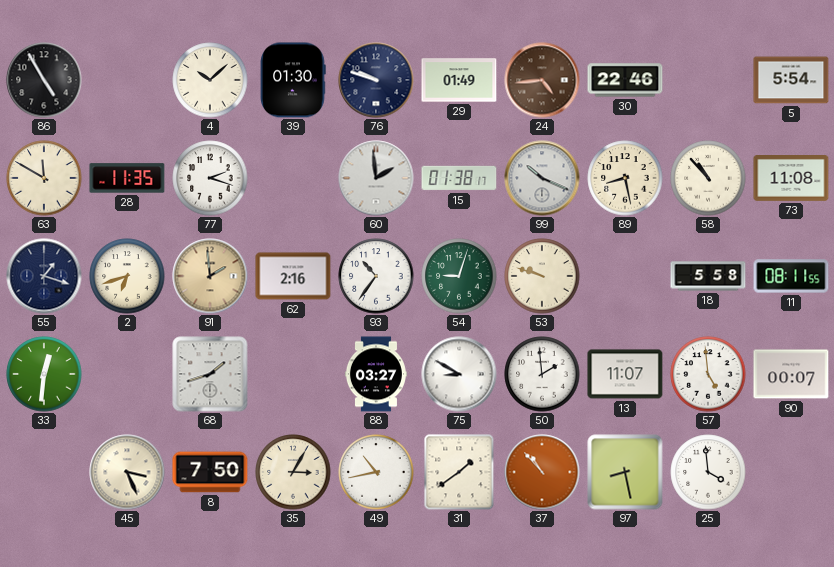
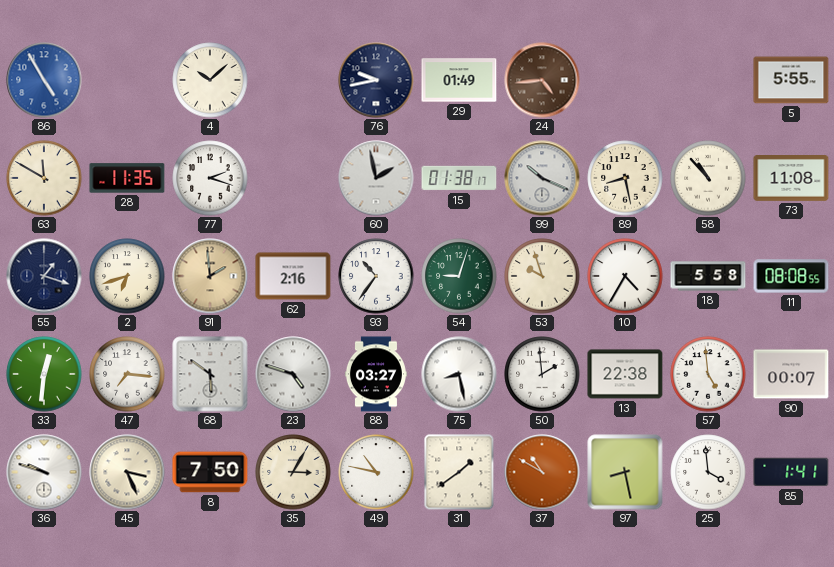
86 dial: black -> blue (44, 80)
39: 01:30 -> none (293, 80)
76: 9:48 -> 9:43 (376, 80)
30: 22:46 -> none (625, 80)
5: 5:54 -> 5:55 (791, 80)
60: 1:59 -> 1:58 (376, 178)
53: 9:48 -> 9:57 (542, 276)
10: none -> 4:35 (625, 276)
11: 08:11 -> 08:08 (791, 276)
47: none -> 7:16 (127, 374)
68: 1:42 -> 5:51 (210, 374)
23: none -> 4:48 (293, 374)
75: 8:50 -> 8:28 (459, 374)
13: 11:07 -> 22:38 (625, 374)
36: none -> 9:48 (44, 472)
49: 10:43 -> 10:47 (376, 472)
37: 10:53 -> 10:50 (542, 472)
85: none -> 1:41 (791, 472)
